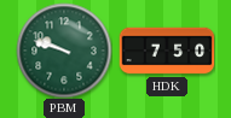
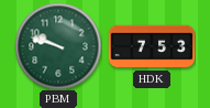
HDK: 7:50 -> 7:53 (152, 46)
